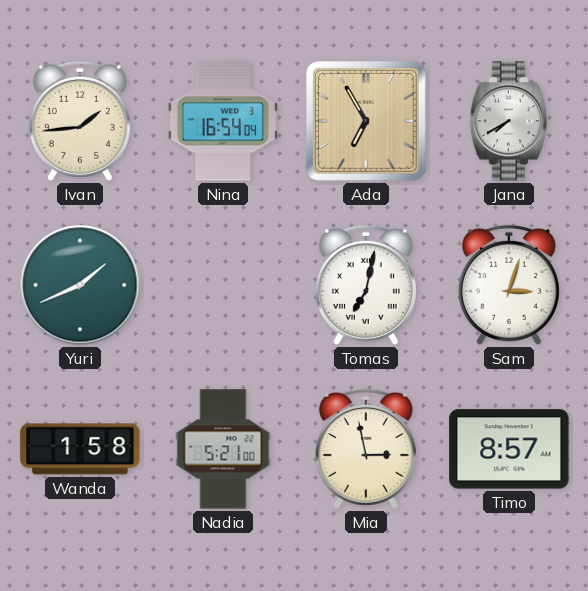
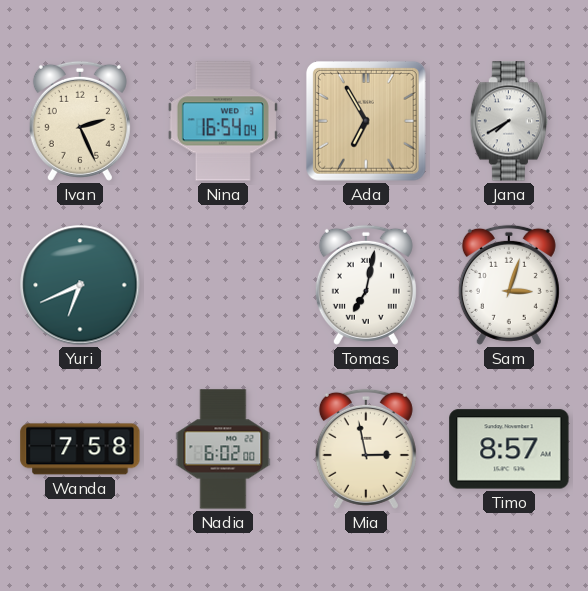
Ivan: 1:44 -> 2:26 (80, 121)
Yuri: 1:41 -> 6:41 (80, 285)
Wanda: 1:58 -> 7:58 (80, 449)
Nadia: 5:21 -> 6:02 (223, 449)
